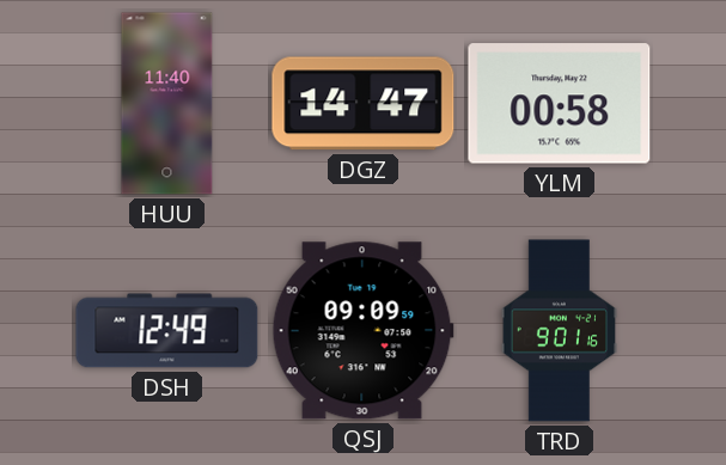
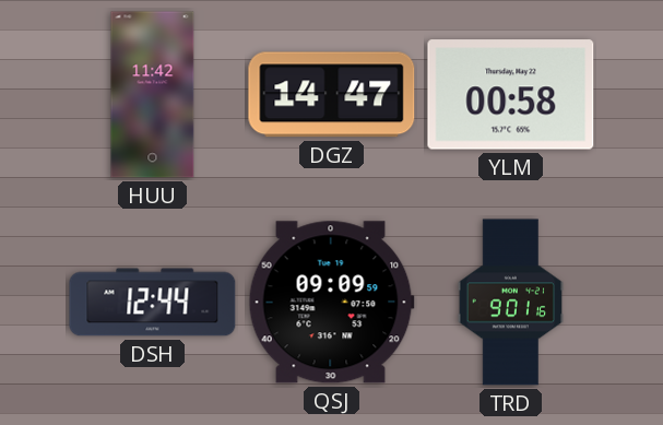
HUU: 11:40 -> 11:42 (153, 95)
DSH: 12:49 -> 12:44 (153, 303)
